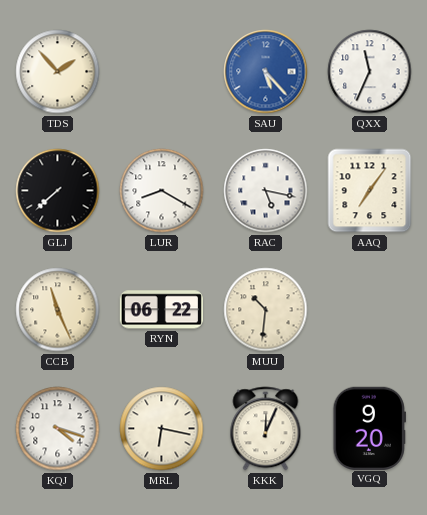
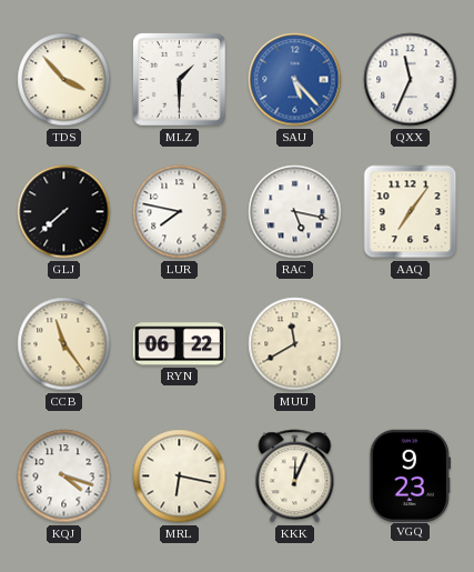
TDS: 1:53 -> 3:53 (64, 80)
MLZ: none -> 1:30 (180, 80)
LUR: 8:20 -> 7:47 (180, 212)
CCB: 11:26 -> 11:24 (64, 344)
MUU: 10:31 -> 11:40 (295, 344)
VGQ: 9:20 -> 9:23 (410, 475)
